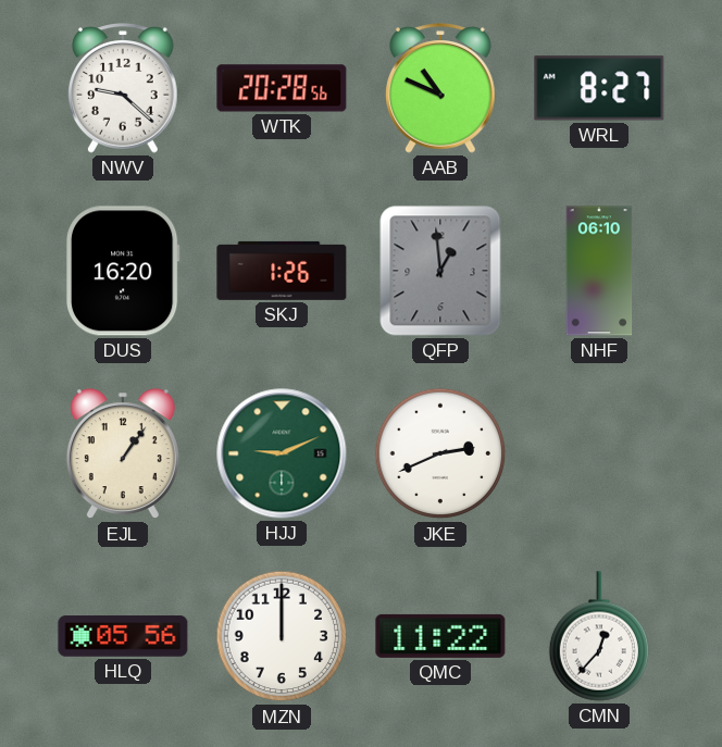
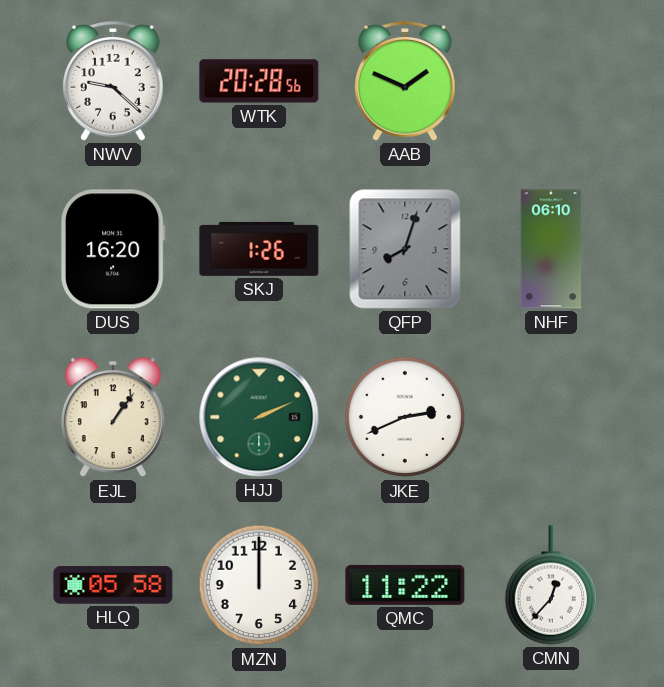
AAB: 10:49 -> 1:49 (406, 81)
WRL: 8:27 -> none (599, 88)
QFP: 12:59 -> 8:03 (405, 249)
HJJ: 9:11 -> 2:11 (259, 417)
HLQ: 05:56 -> 05:58 (113, 585)
